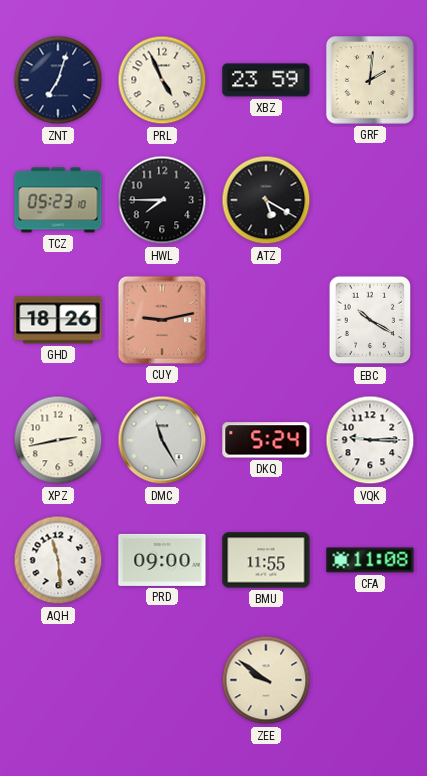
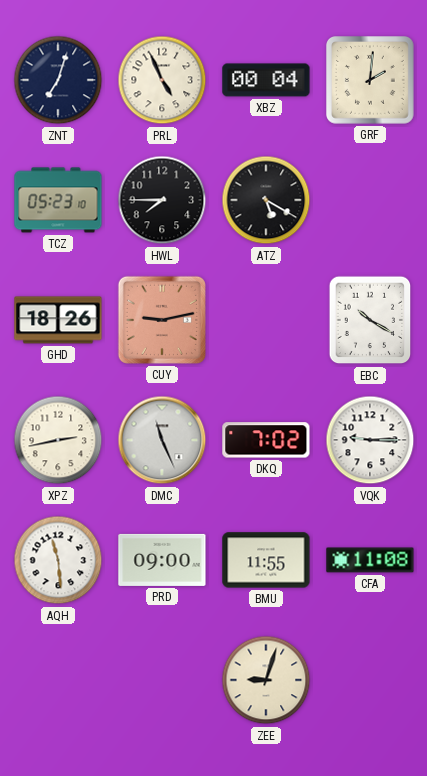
XBZ: 23:59 -> 00:04 (266, 80)
DMC: 11:25 -> 11:26 (162, 440)
DKQ: 5:24 -> 7:02 (266, 440)
ZEE: 9:51 -> 9:03 (266, 680)
